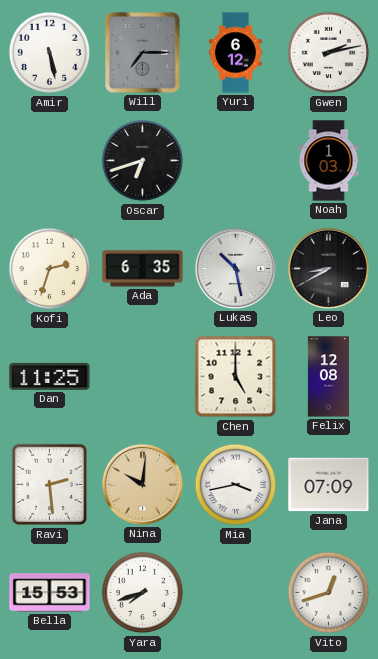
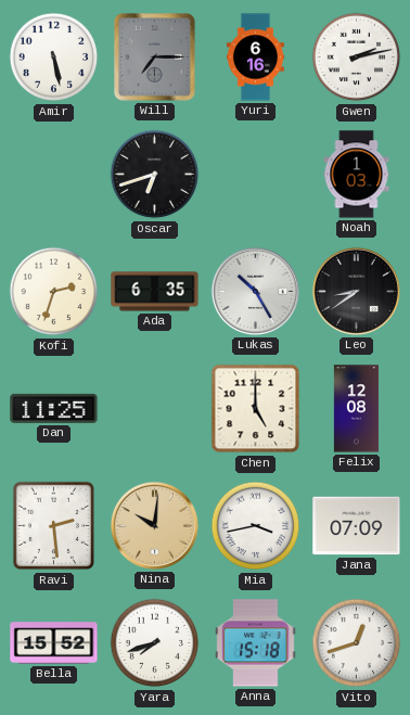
Yuri: 6:12 -> 6:16 (255, 58)
Lukas: 10:28 -> 10:25 (255, 291)
Leo: 8:40 -> 8:39 (356, 291)
Bella: 15:53 -> 15:52 (54, 643)
Anna: none -> 15:18 (256, 643)
